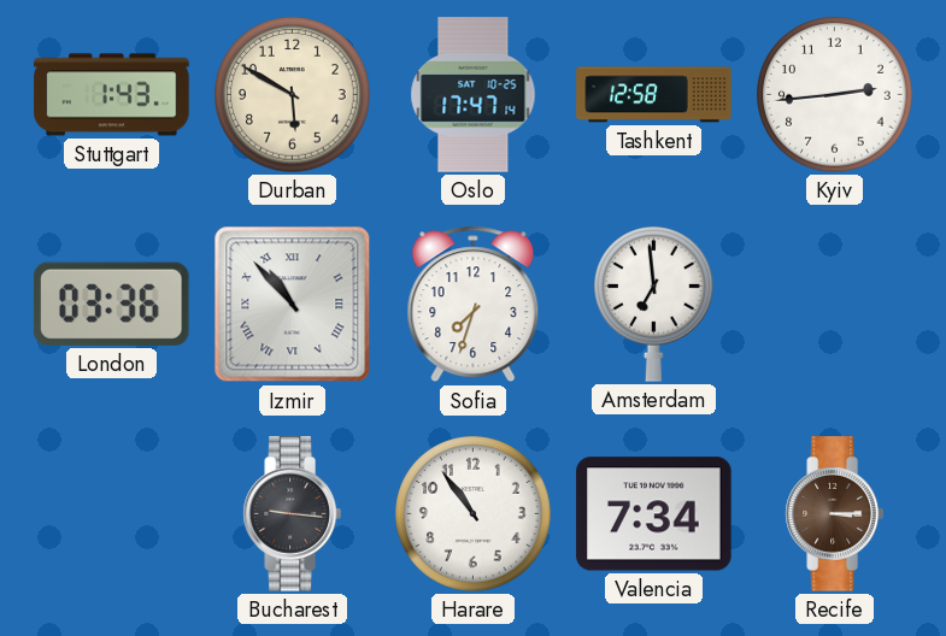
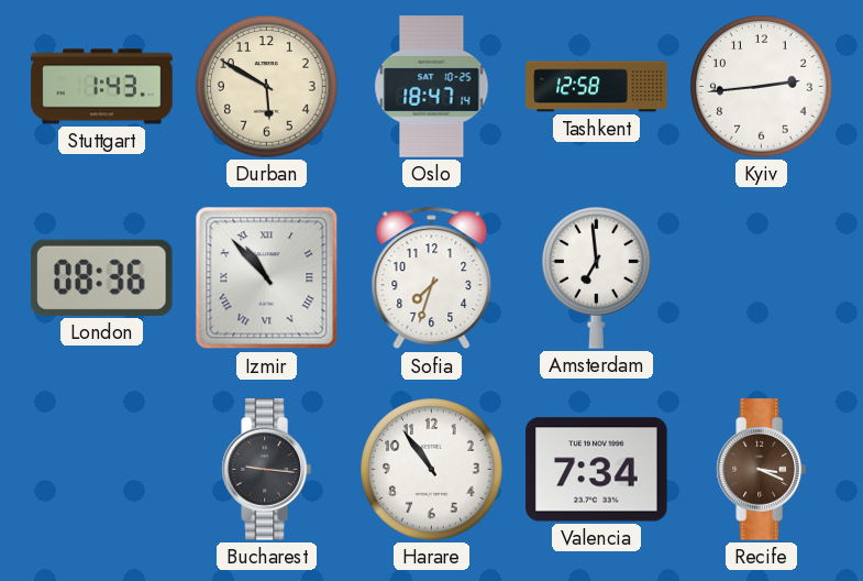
Oslo: 17:47 -> 18:47 (432, 87)
London: 03:36 -> 08:36 (101, 277)
Recife: 3:15 -> 3:19 (761, 470)
